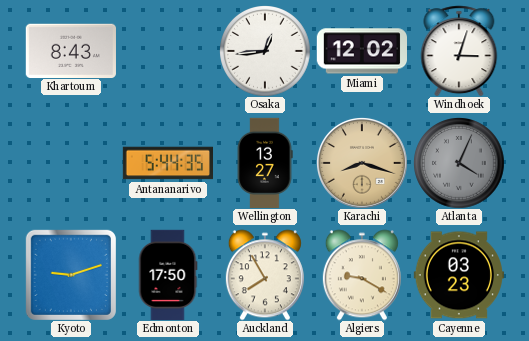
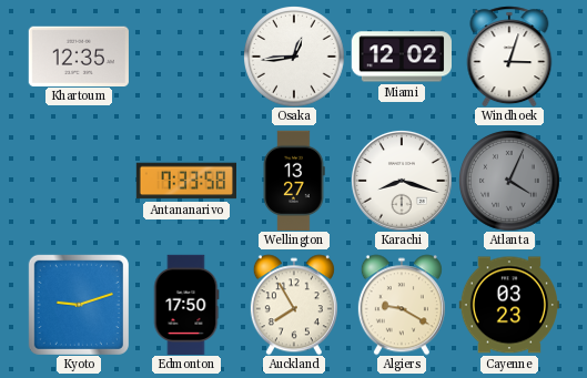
Khartoum: 8:43 -> 12:35 (79, 55)
Antananarivo: 5:44 -> 7:33 (185, 181)
Karachi dial: champagne -> white (402, 181)
